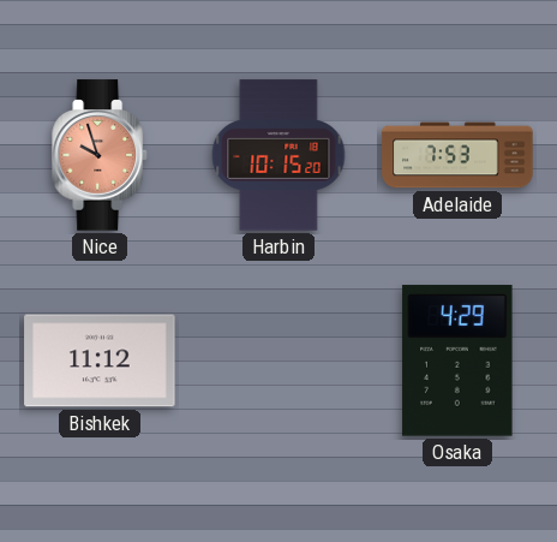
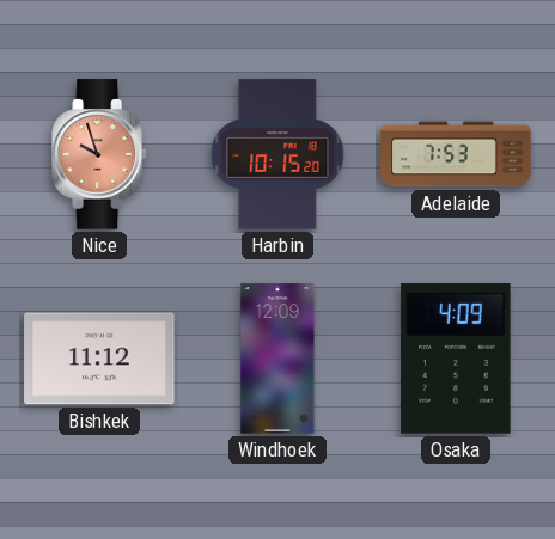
Windhoek: none -> 12:09 (277, 359)
Osaka: 4:29 -> 4:09 (456, 359)
